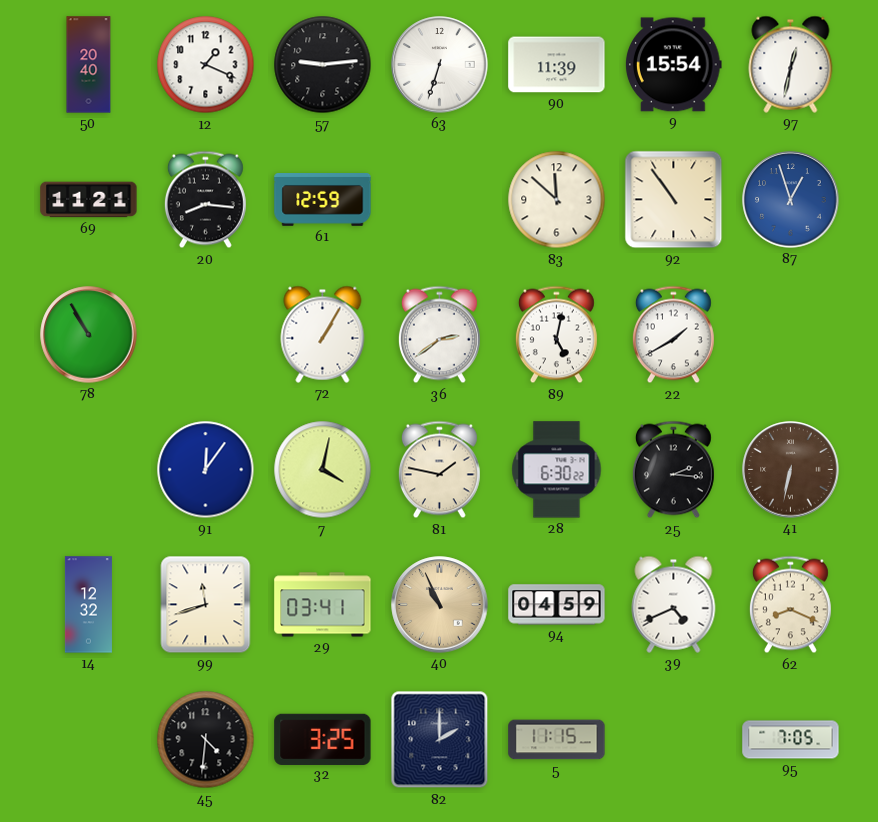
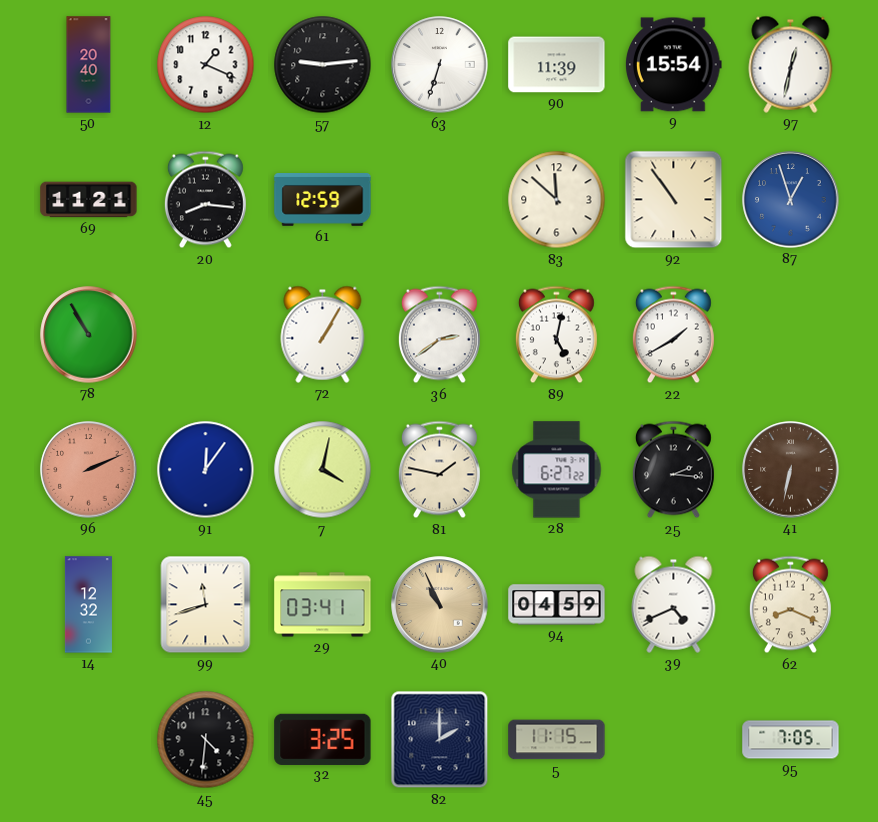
96: none -> 2:11 (89, 470)
28: 6:30 -> 6:27 (557, 470)
